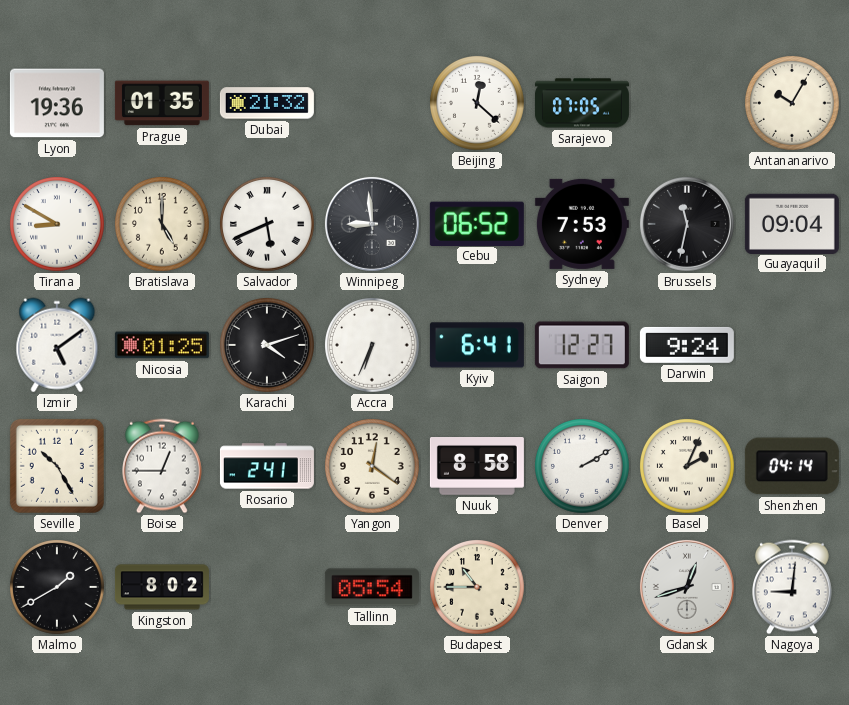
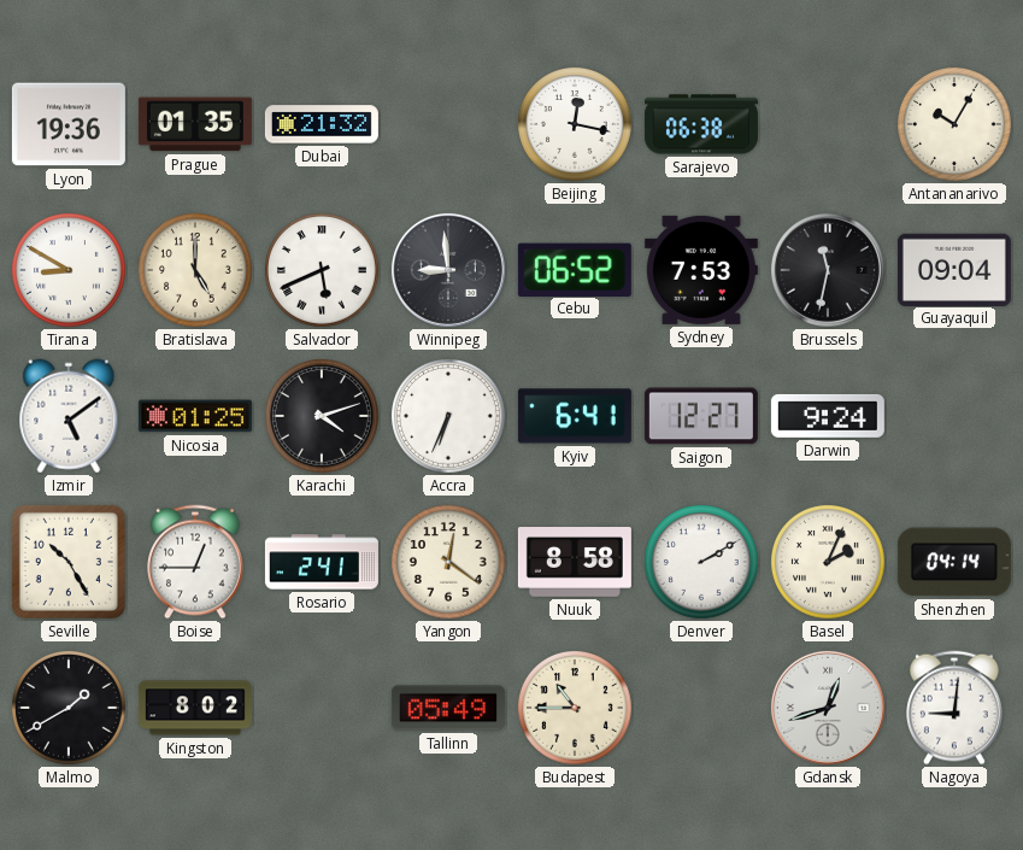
Beijing: 12:22 -> 12:17 (576, 125)
Sarajevo: 07:05 -> 06:38 (701, 124)
Tallinn: 05:54 -> 05:49 (448, 708)
